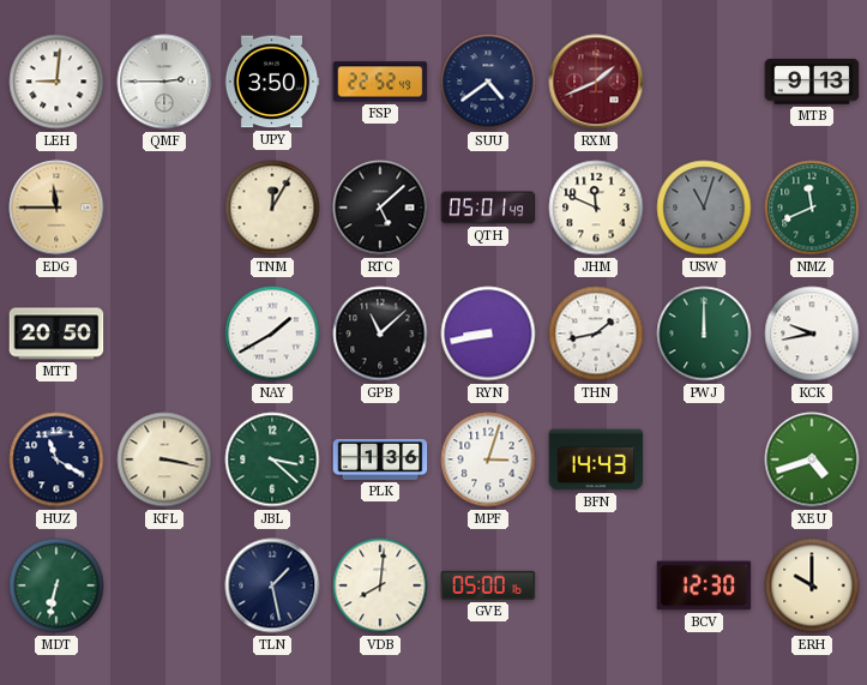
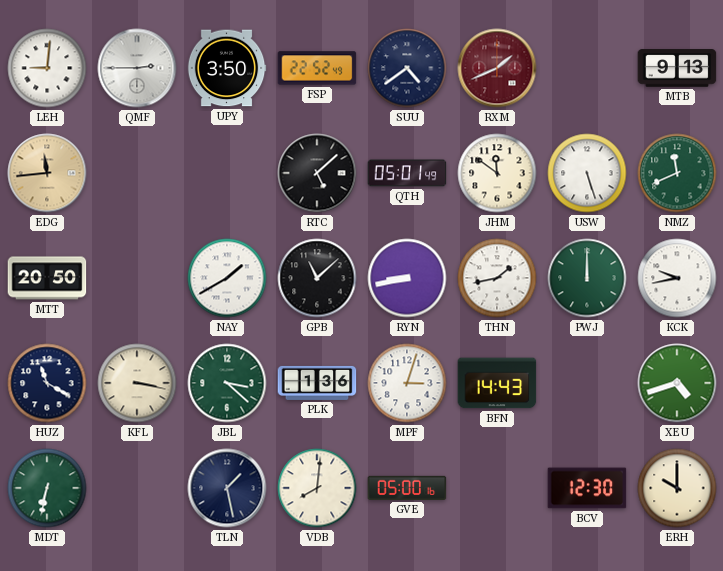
EDG: 11:45 -> 11:44 (47, 173)
TNM: 12:05 -> none (272, 208)
JHM: 11:49 -> 11:51 (497, 173)
USW: 11:03 -> 5:27 (587, 173)
USW dial: grey -> white (587, 173)
